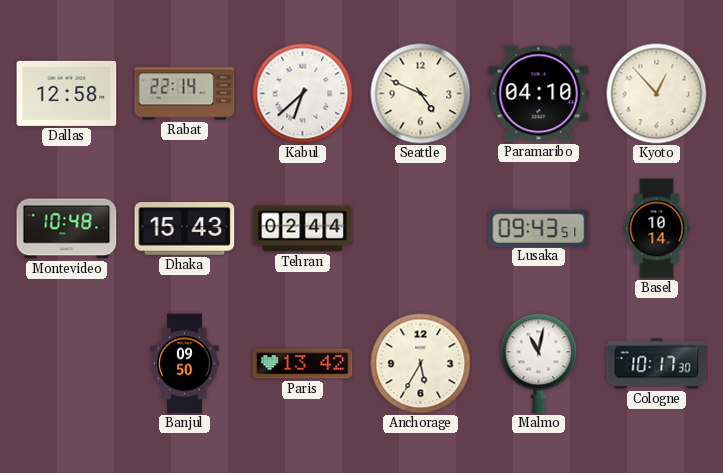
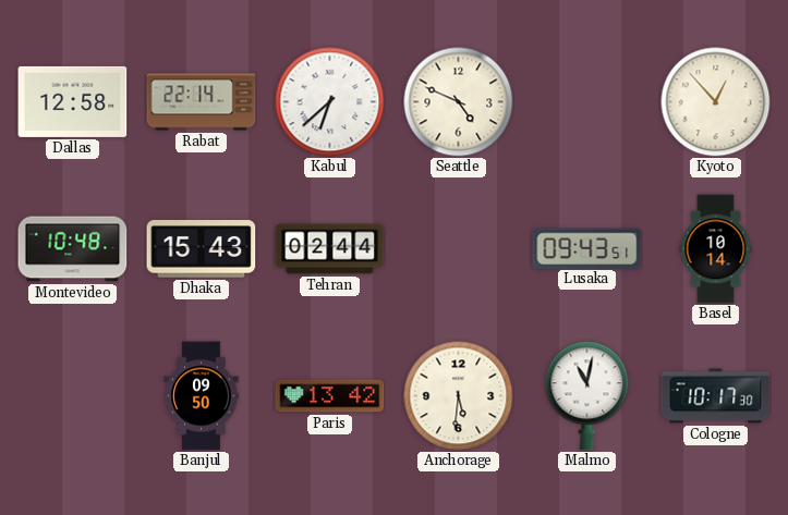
Paramaribo: 04:10 -> none (539, 94)
Anchorage: 5:35 -> 5:31 (459, 396)
